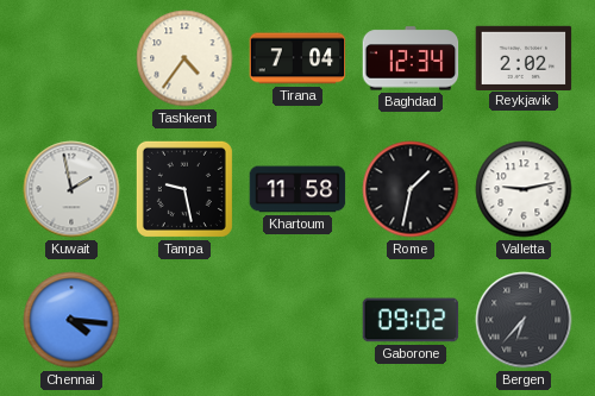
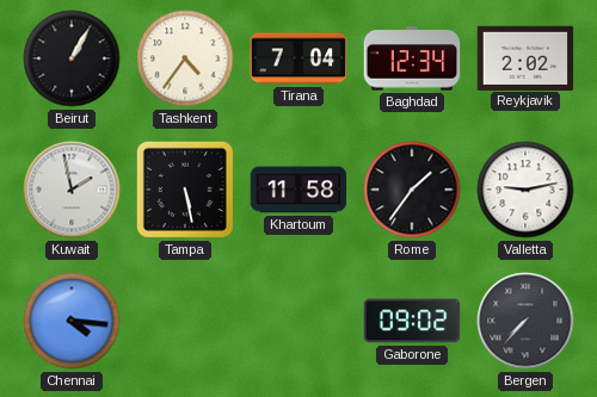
Beirut: none -> 1:05 (72, 58)
Tampa: 9:28 -> 5:28 (185, 190)
Rome: 1:32 -> 1:36 (412, 190)
Bergen: 6:37 -> 7:37 (525, 321)
